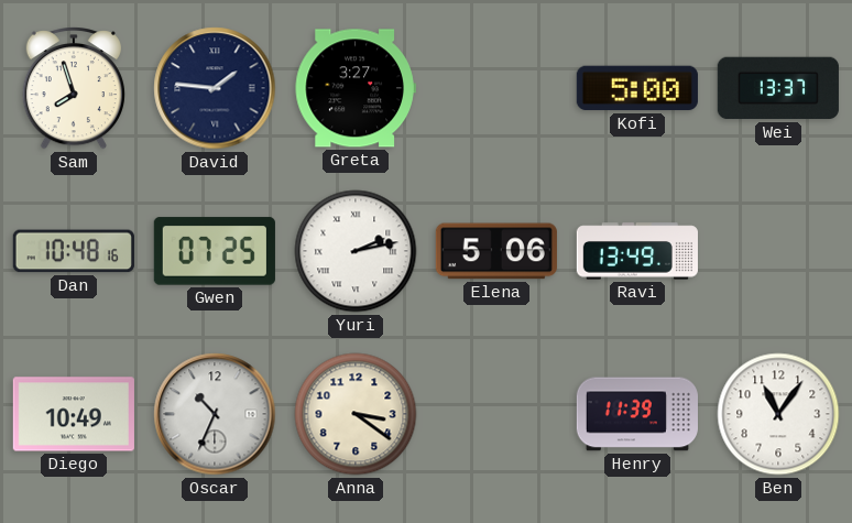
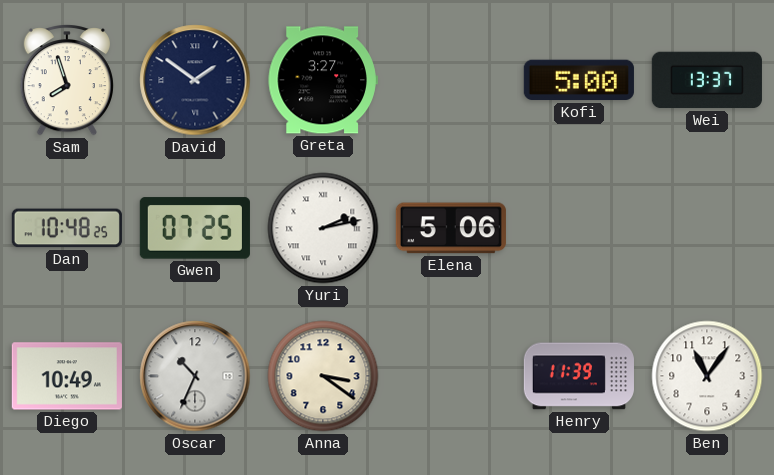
David: 1:46 -> 1:51 (195, 80)
Dan: 10:48:16 -> 10:48:25 (67, 228)
Ravi: 13:49 -> none (637, 251)
